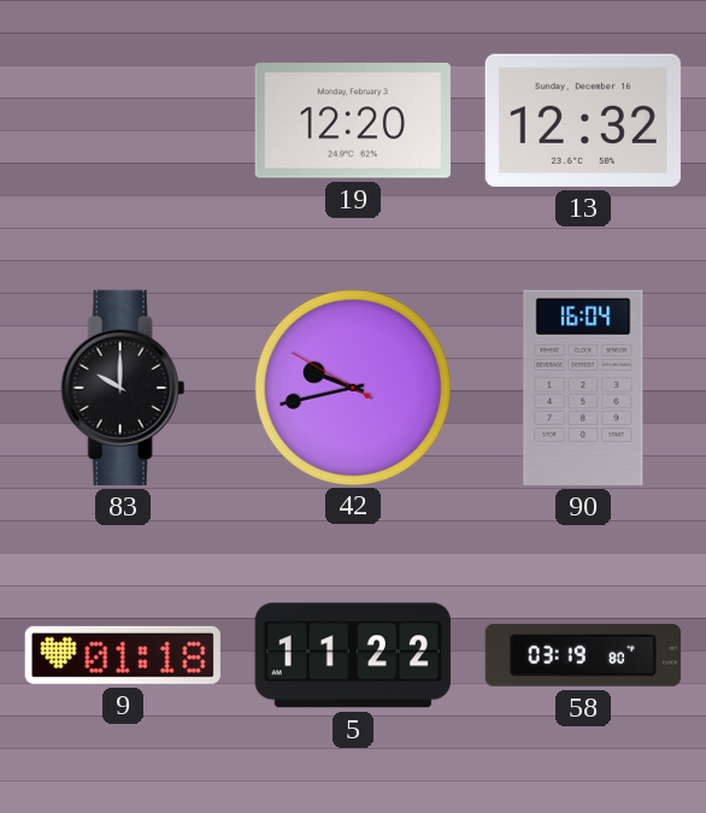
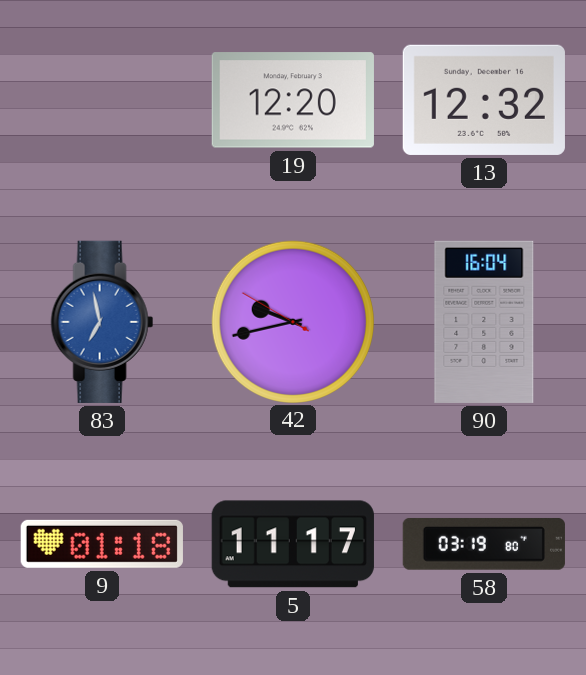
83: 10:00 -> 6:58 (102, 322)
83 dial: black -> blue (102, 322)
5: 11:22 -> 11:17 (293, 544)
